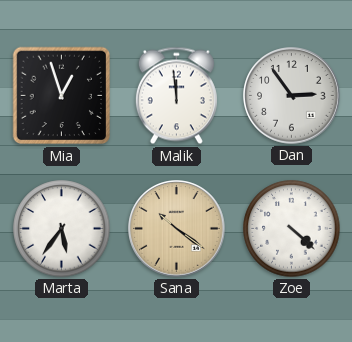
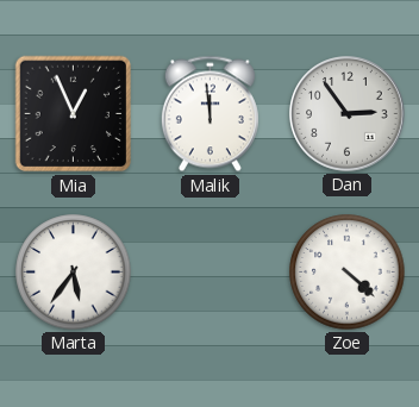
Mia: 12:57 -> 12:56 (74, 114)
Sana: 10:21 -> none (177, 229)
